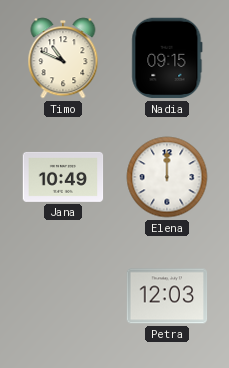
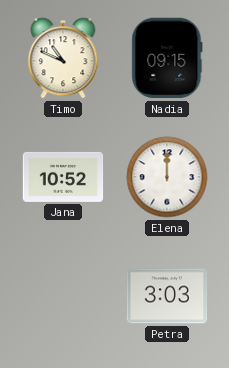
Jana: 10:49 -> 10:52 (63, 177)
Petra: 12:03 -> 3:03 (167, 296)
